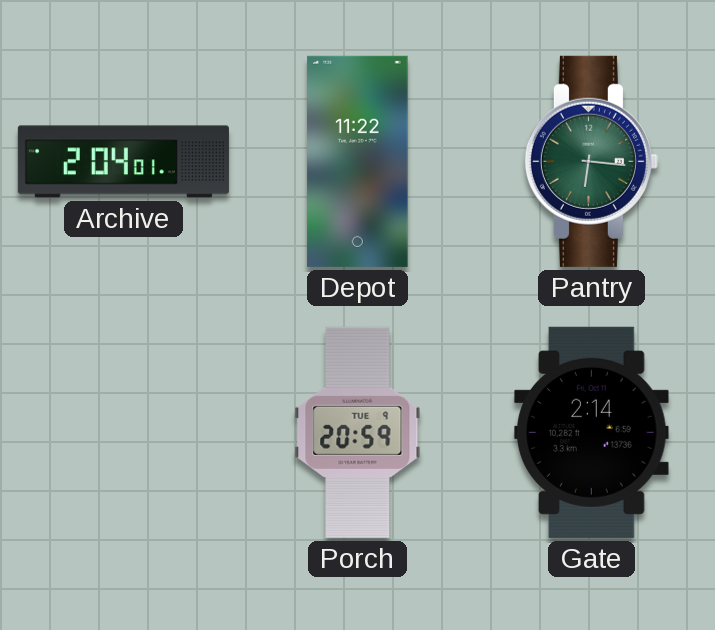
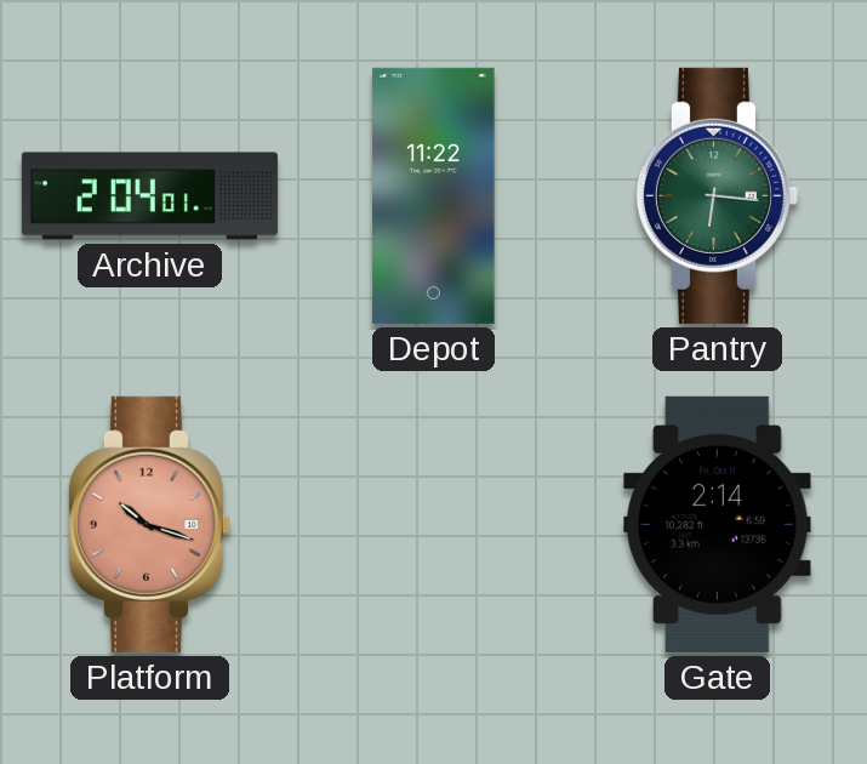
Platform: none -> 10:18 (149, 524)
Porch: 20:59 -> none (358, 432)
